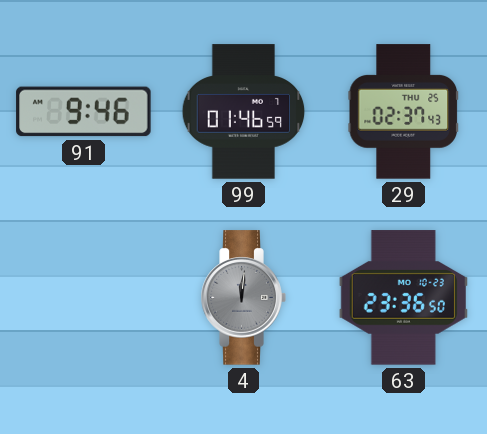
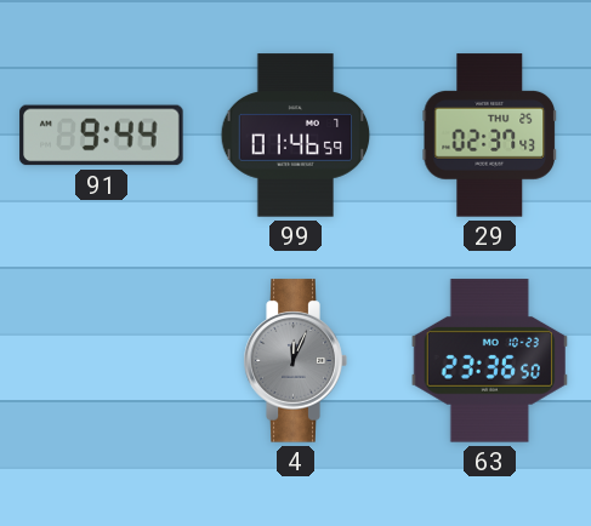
91: 9:46 -> 9:44 (102, 136)
4: 12:01 -> 12:04 (295, 361)
